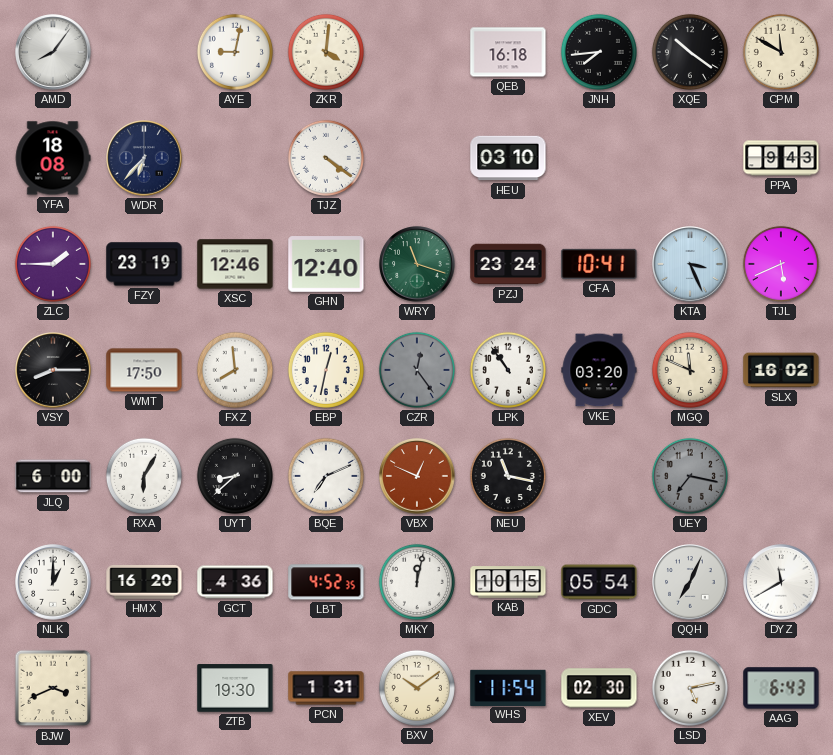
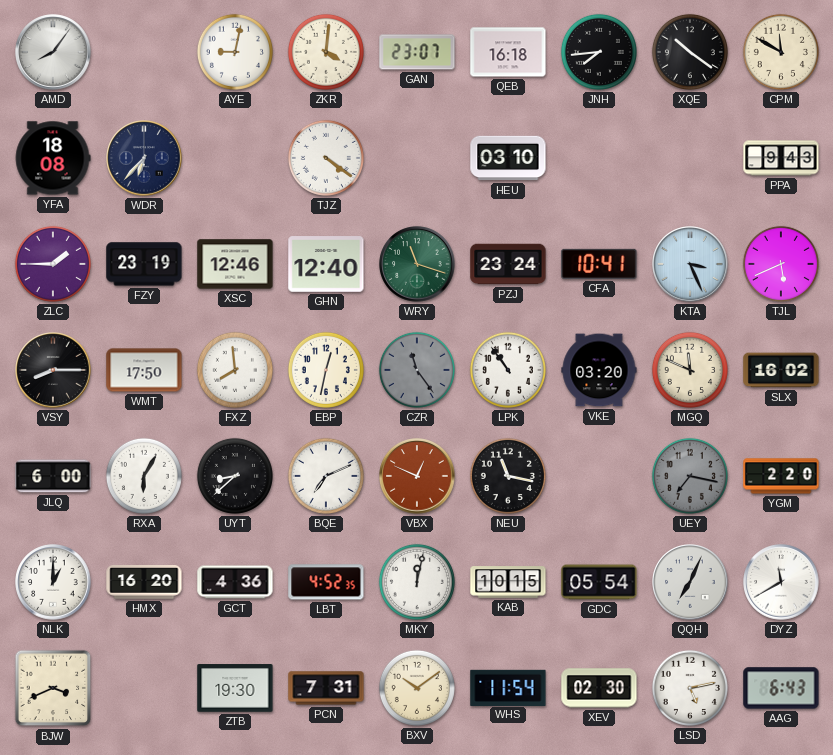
GAN: none -> 23:07 (417, 52)
CZR: 12:24 -> 11:24 (417, 370)
YGM: none -> 2:20 (781, 476)
PCN: 1:31 -> 7:31 (326, 688)
